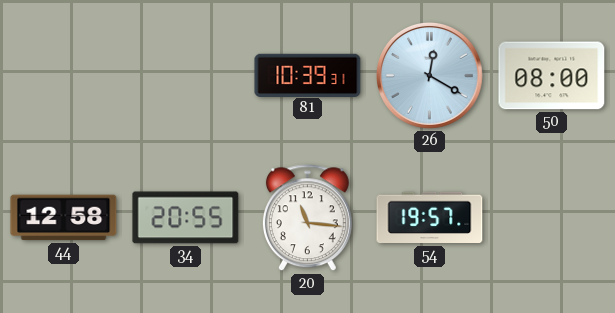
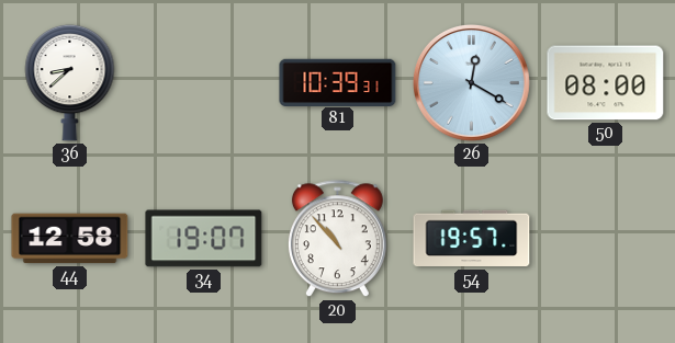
36: none -> 8:38 (70, 82)
34: 20:55 -> 19:07 (204, 239)
20: 11:16 -> 10:53 (337, 239)
